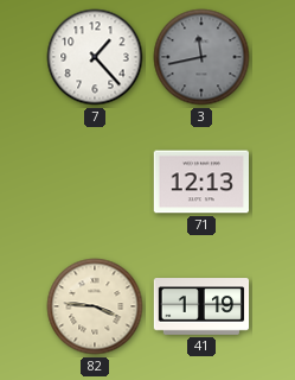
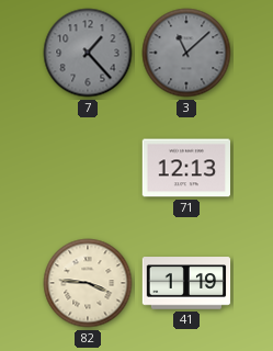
7 dial: white -> grey (88, 53)
3: 11:43 -> 11:08 (186, 53)
